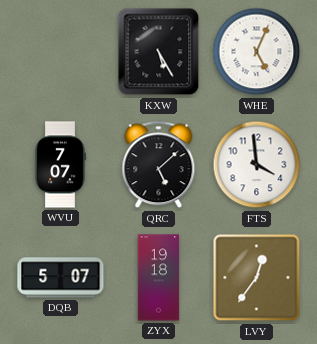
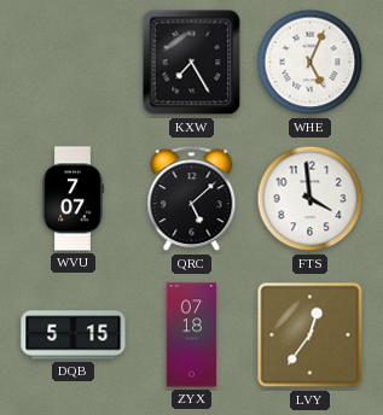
KXW: 5:25 -> 7:25 (192, 63)
DQB: 5:07 -> 5:15 (74, 335)
ZYX: 19:18 -> 07:18 (192, 335)
